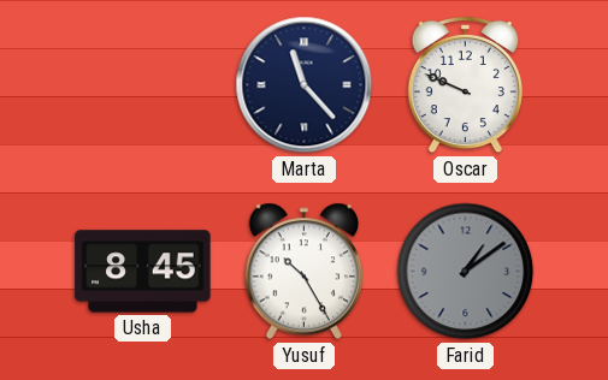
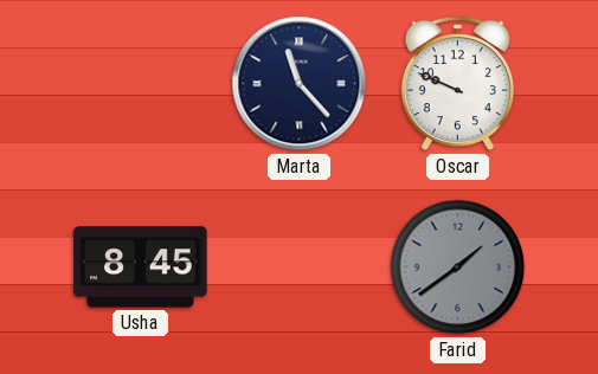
Yusuf: 10:25 -> none (303, 272)
Farid: 1:09 -> 1:39 (458, 267)
